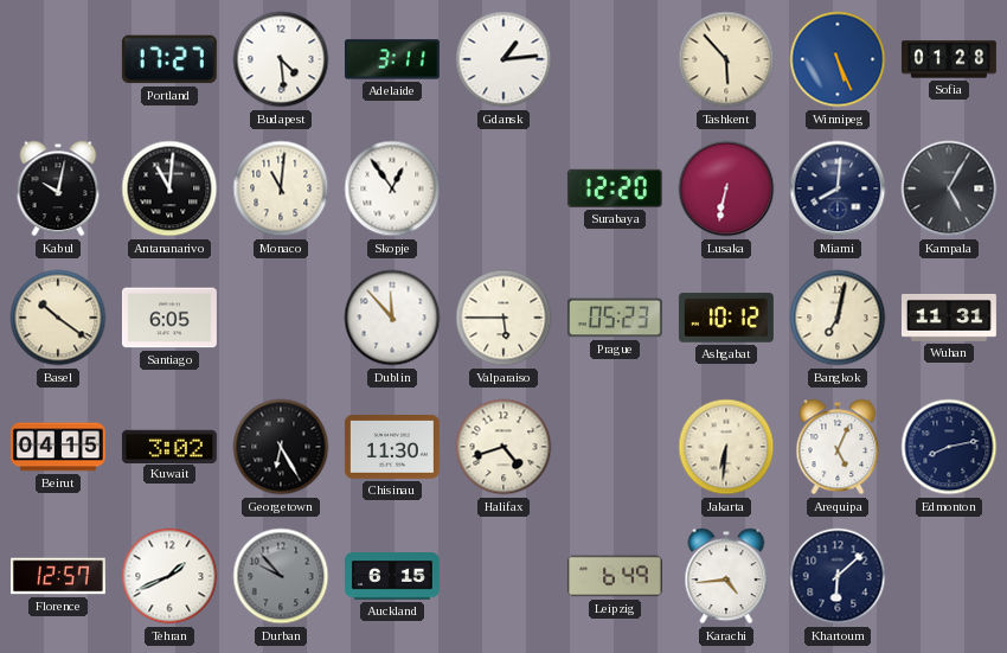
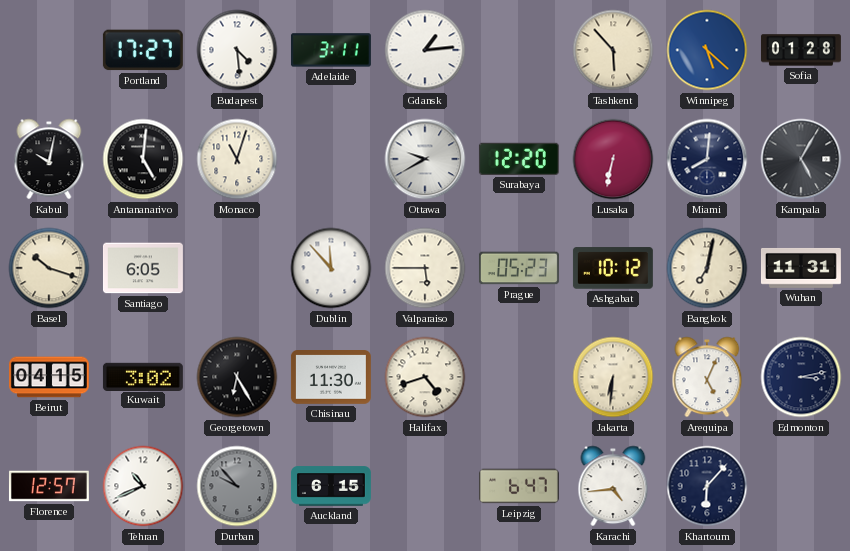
Winnipeg: 5:26 -> 5:22 (707, 50)
Antananarivo: 11:01 -> 5:01 (143, 159)
Monaco: 11:01 -> 11:03 (237, 159)
Skopje: 12:54 -> none (392, 188)
Ottawa: none -> 9:40 (425, 159)
Basel: 10:21 -> 10:18 (49, 268)
Edmonton: 8:13 -> 3:13 (801, 377)
Tehran: 1:41 -> 10:41 (143, 486)
Leipzig: 6:49 -> 6:47 (519, 486)
Khartoum: 6:08 -> 6:07 (707, 486)
